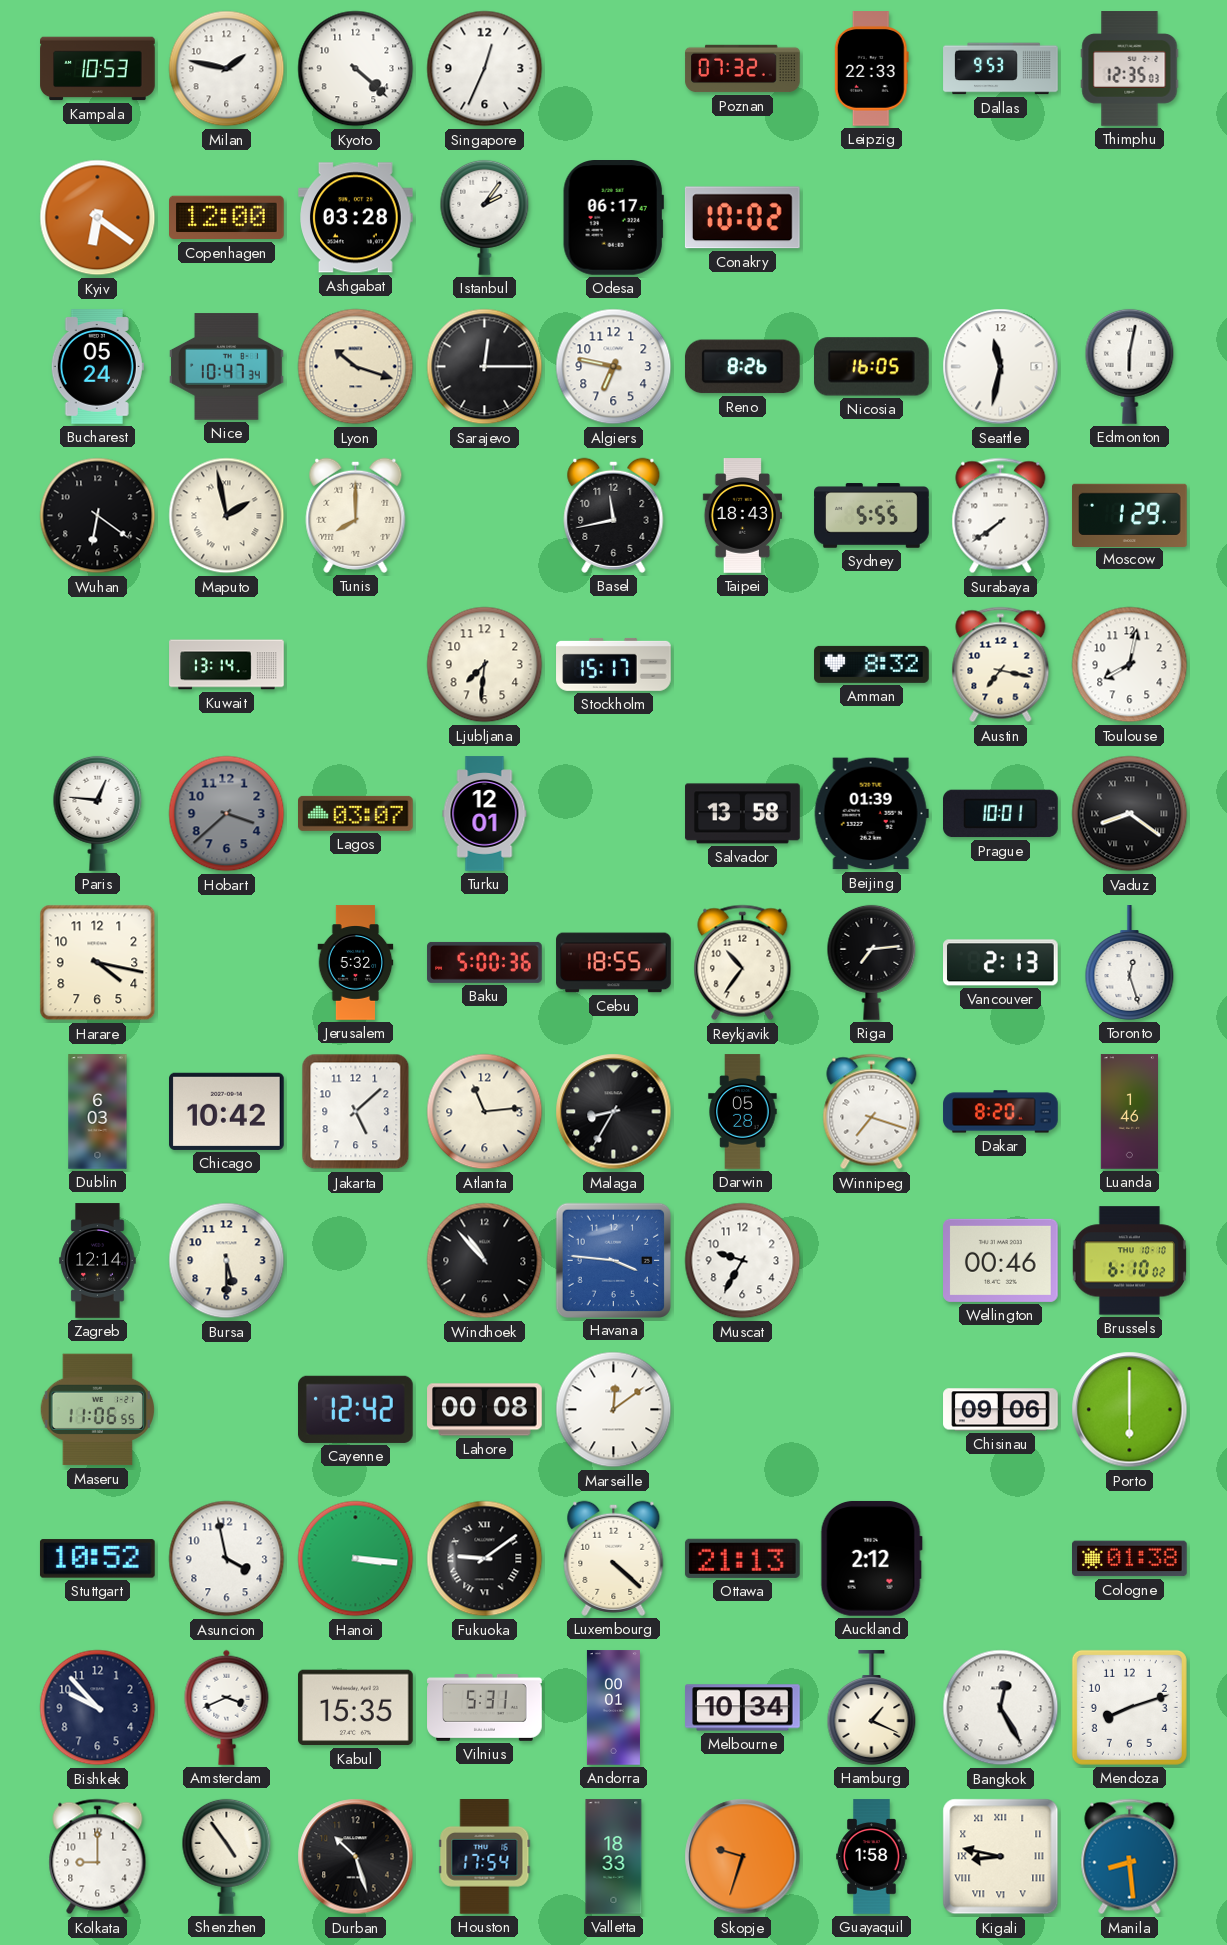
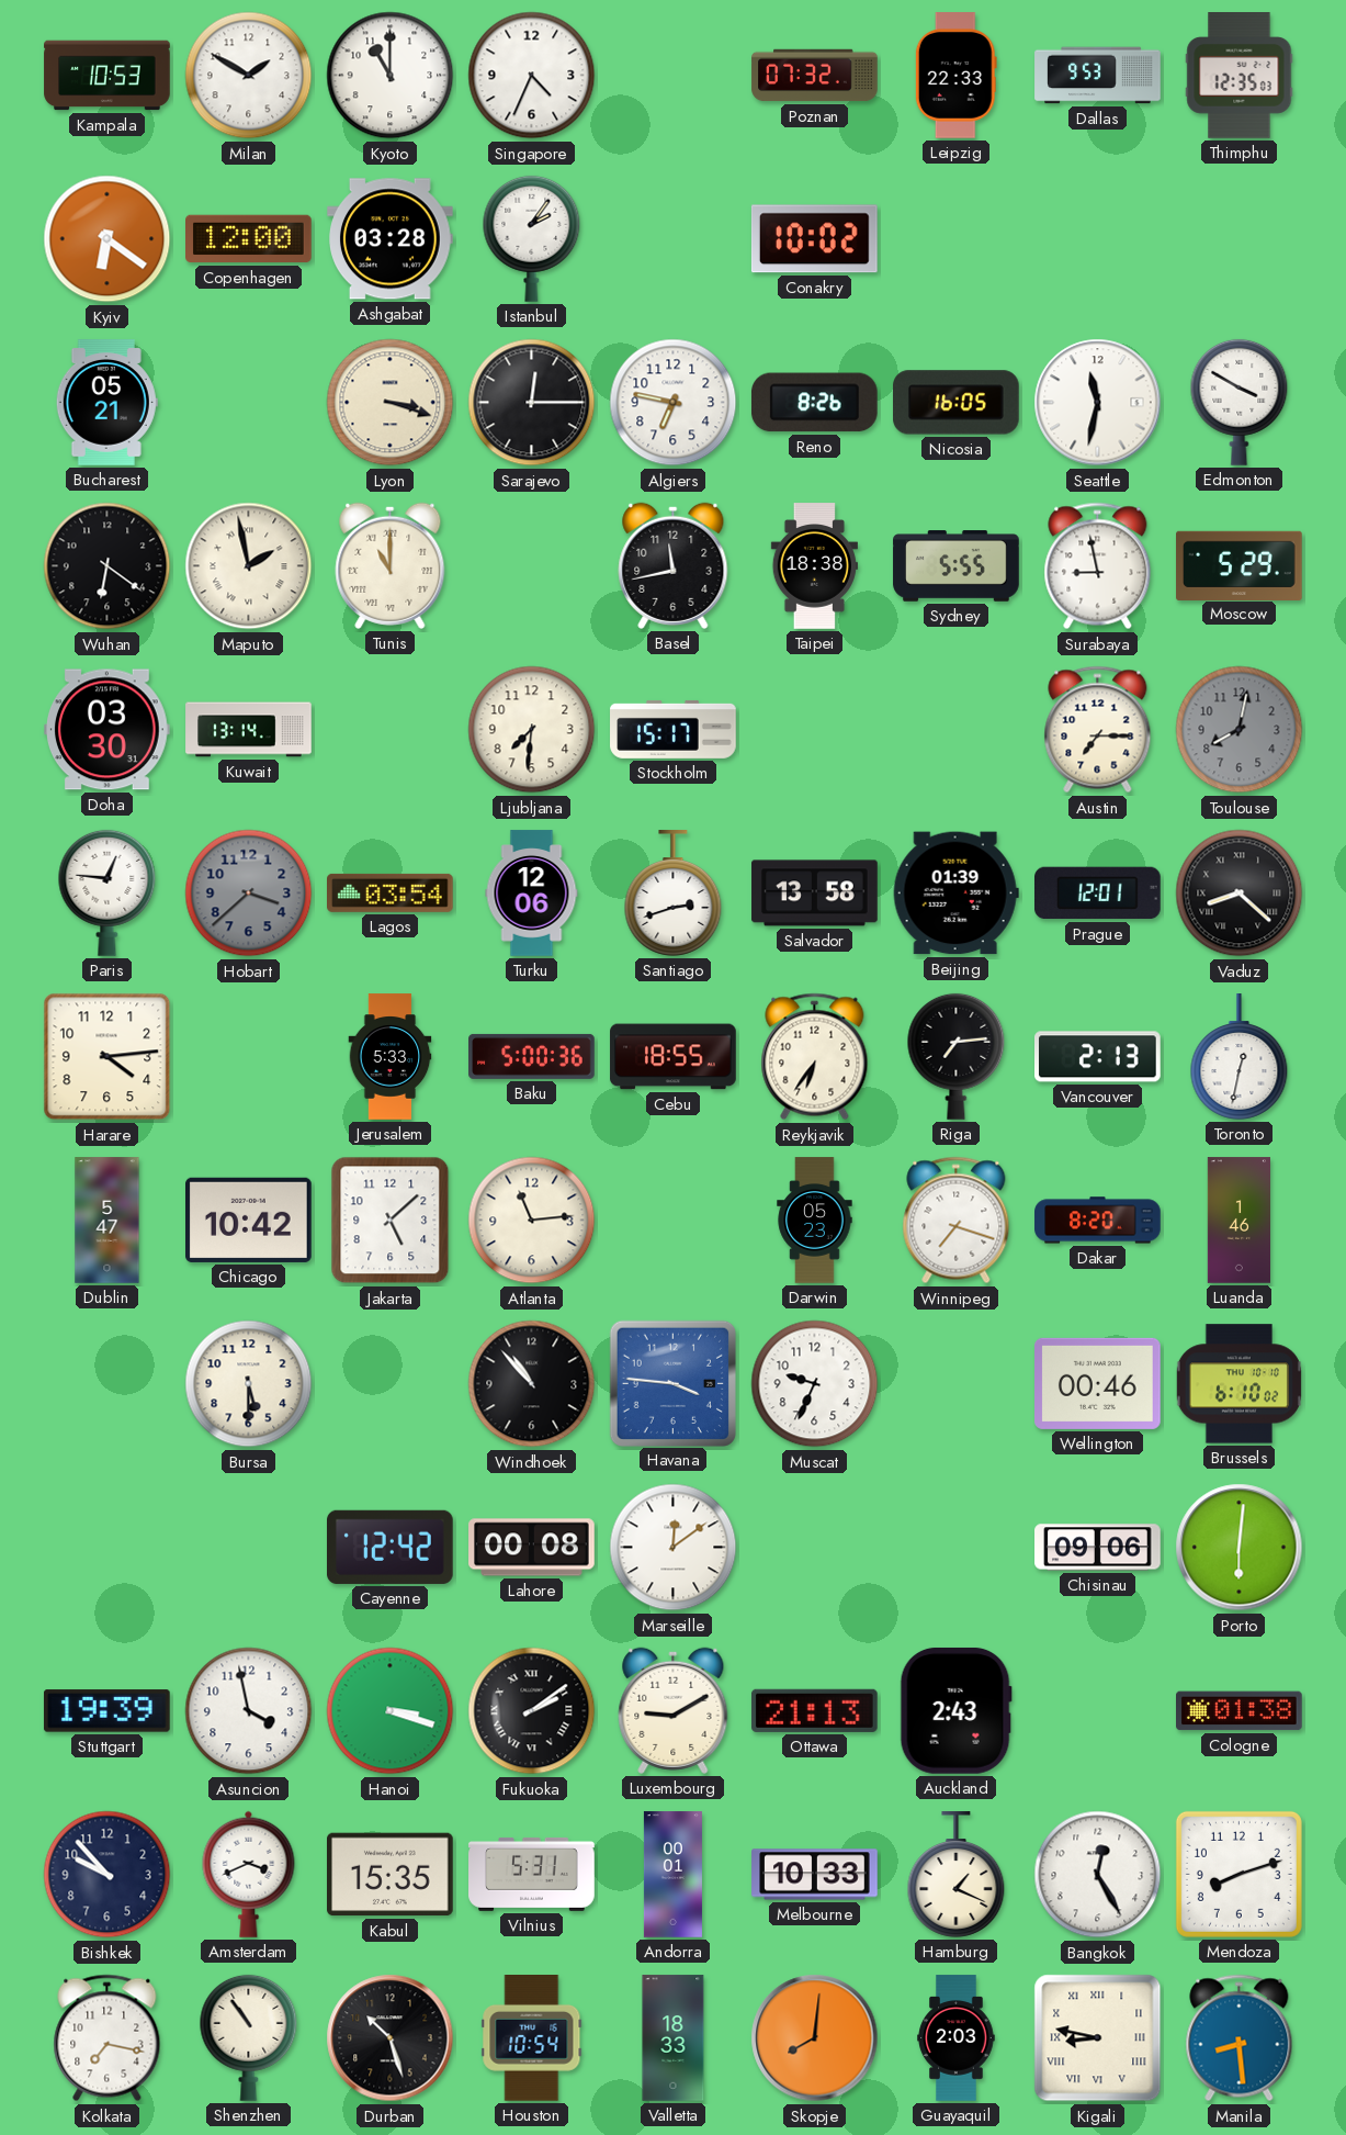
Milan: 1:47 -> 1:50 (249, 76)
Kyoto: 4:22 -> 11:00 (391, 76)
Singapore: 12:34 -> 4:34 (532, 76)
Odesa: 06:17 -> none (613, 218)
Bucharest: 05:24 -> 05:21 (106, 403)
Nice: 10:47 -> none (227, 367)
Lyon: 10:18 -> 3:18 (391, 403)
Edmonton: 6:02 -> 3:50 (1240, 402)
Tunis: 8:00 -> 11:00 (391, 565)
Taipei: 18:43 -> 18:38 (814, 566)
Surabaya: 7:39 -> 8:58 (1098, 566)
Moscow: 1:29 -> 5:29 (1240, 565)
Doha: none -> 03:30 (108, 730)
Amman: 8:32 -> none (872, 664)
Austin: 7:17 -> 7:15 (1098, 730)
Toulouse dial: white -> grey (1240, 730)
Lagos: 03:07 -> 03:54 (391, 892)
Turku: 12:01 -> 12:06 (532, 894)
Santiago: none -> 2:42 (674, 894)
Prague: 10:01 -> 12:01 (1098, 894)
Vaduz: 8:21 -> 8:22 (1240, 894)
Harare: 4:17 -> 4:14 (108, 1057)
Jerusalem: 5:32 -> 5:33 (391, 1057)
Reykjavik: 10:36 -> 6:36 (815, 1057)
Toronto: 12:27 -> 12:32 (1240, 1057)
Dublin: 6:03 -> 5:47 (108, 1221)
Malaga: 8:35 -> none (614, 1112)
Darwin: 05:28 -> 05:23 (815, 1221)
Zagreb: 12:14 -> none (98, 1261)
Muscat: 9:35 -> 9:34 (815, 1384)
Maseru: 11:06 -> none (98, 1410)
Porto: 6:00 -> 6:01 (1240, 1548)
Stuttgart: 10:52 -> 19:39 (108, 1711)
Hanoi: 3:16 -> 3:18 (391, 1711)
Fukuoka: 9:09 -> 2:09 (532, 1711)
Luxembourg: 4:22 -> 9:10 (674, 1710)
Auckland: 2:12 -> 2:43 (955, 1710)
Melbourne: 10:34 -> 10:33 (815, 1875)
Kolkata: 9:00 -> 7:17 (108, 2038)
Shenzhen: 4:54 -> 10:54 (249, 2037)
Houston: 17:54 -> 10:54 (532, 2038)
Skopje: 9:33 -> 8:01 (815, 2038)
Guayaquil: 1:58 -> 2:03 (957, 2038)
